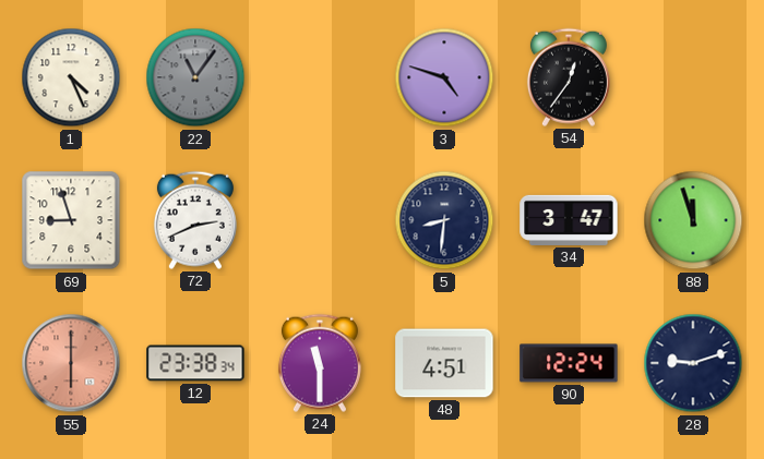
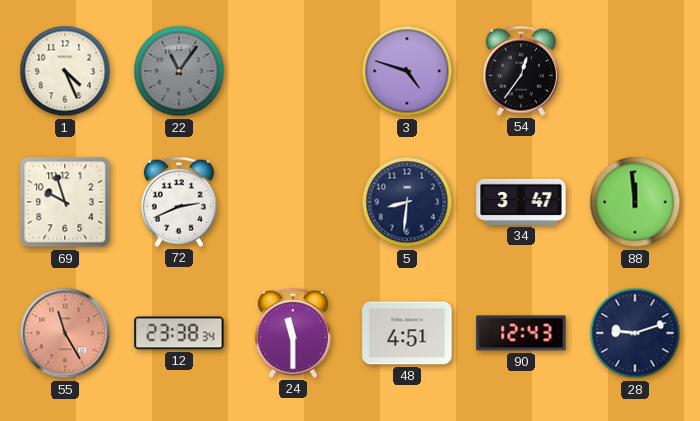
69: 8:57 -> 9:57 (65, 202)
88: 11:57 -> 11:59 (635, 202)
55: 6:00 -> 11:25 (65, 333)
90: 12:24 -> 12:43 (521, 333)
